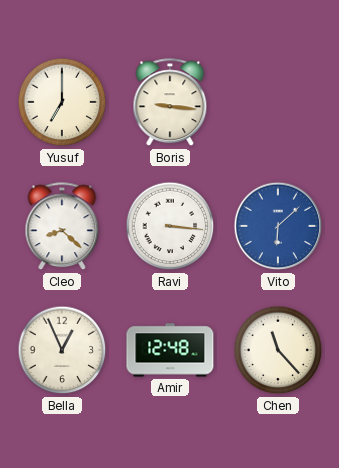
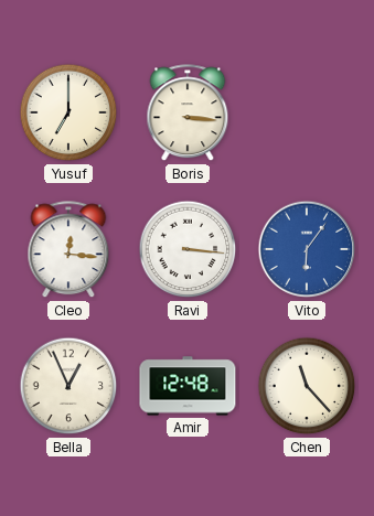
Boris: 9:16 -> 3:16 (188, 114)
Cleo: 8:22 -> 12:16 (68, 250)
Vito: 6:08 -> 6:06 (307, 249)
